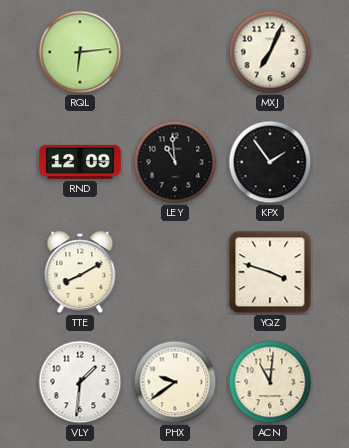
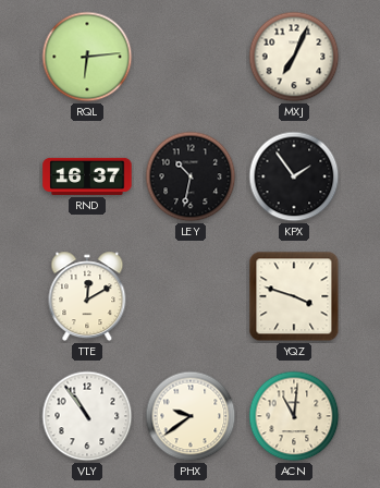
RND: 12:09 -> 16:37 (87, 176)
LEY: 10:59 -> 10:32 (191, 176)
TTE: 8:10 -> 12:10 (87, 296)
VLY: 1:31 -> 10:54 (87, 416)
